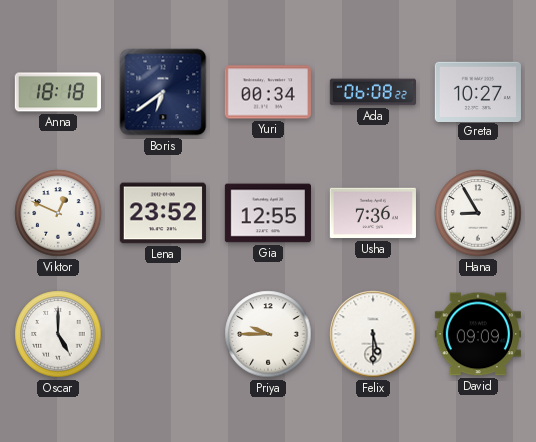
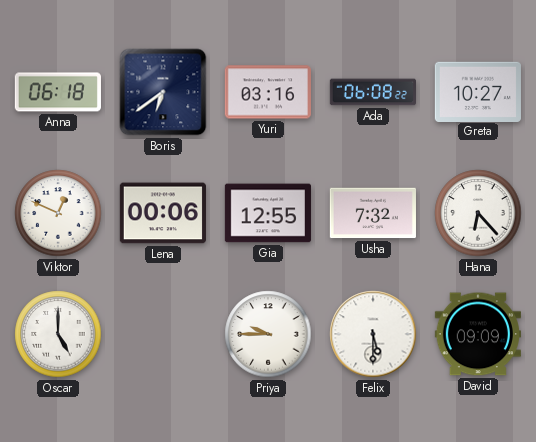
Anna: 18:18 -> 06:18 (58, 92)
Yuri: 00:34 -> 03:16 (268, 92)
Lena: 23:52 -> 00:06 (163, 213)
Usha: 7:36 -> 7:32 (373, 213)
Hana: 8:55 -> 6:23 (478, 213)
